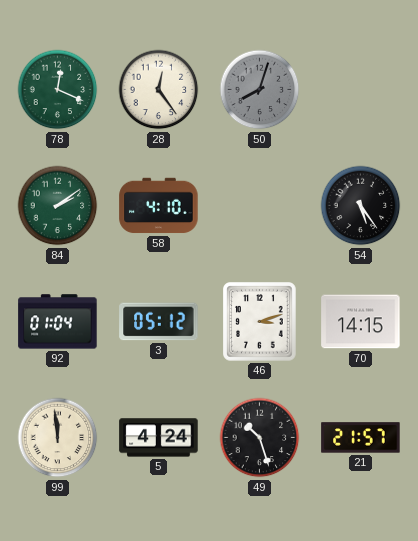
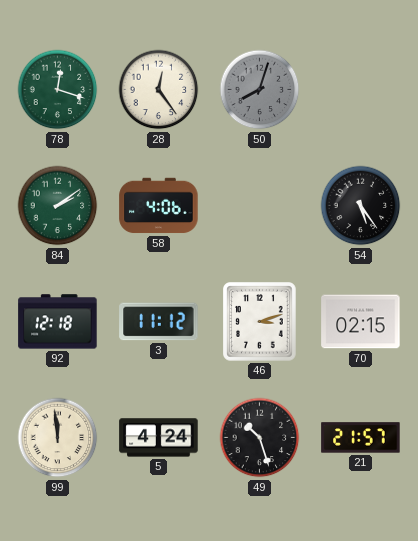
78: 12:19 -> 12:18 (58, 90)
58: 4:10 -> 4:06 (159, 206)
92: 01:04 -> 12:18 (58, 322)
3: 05:12 -> 11:12 (159, 322)
70: 14:15 -> 02:15 (361, 322)
